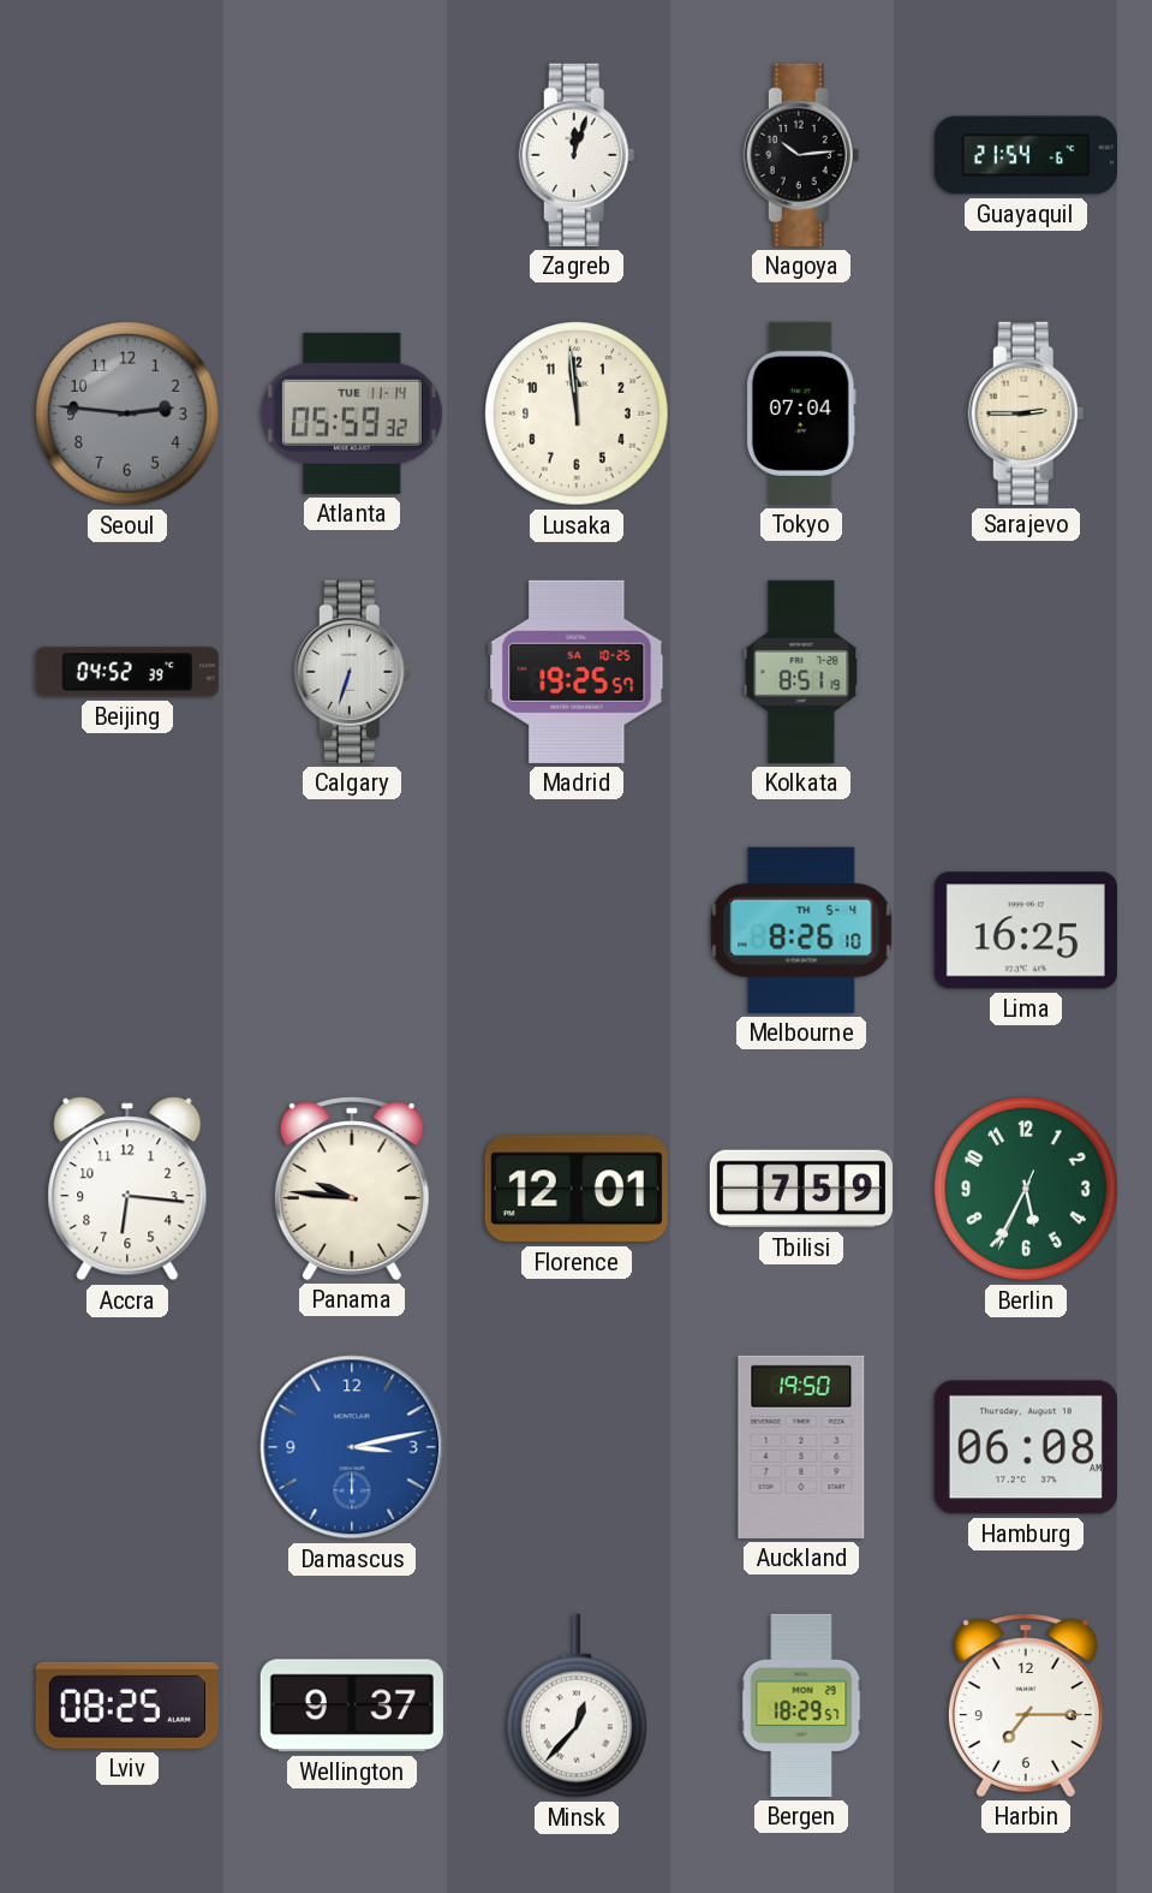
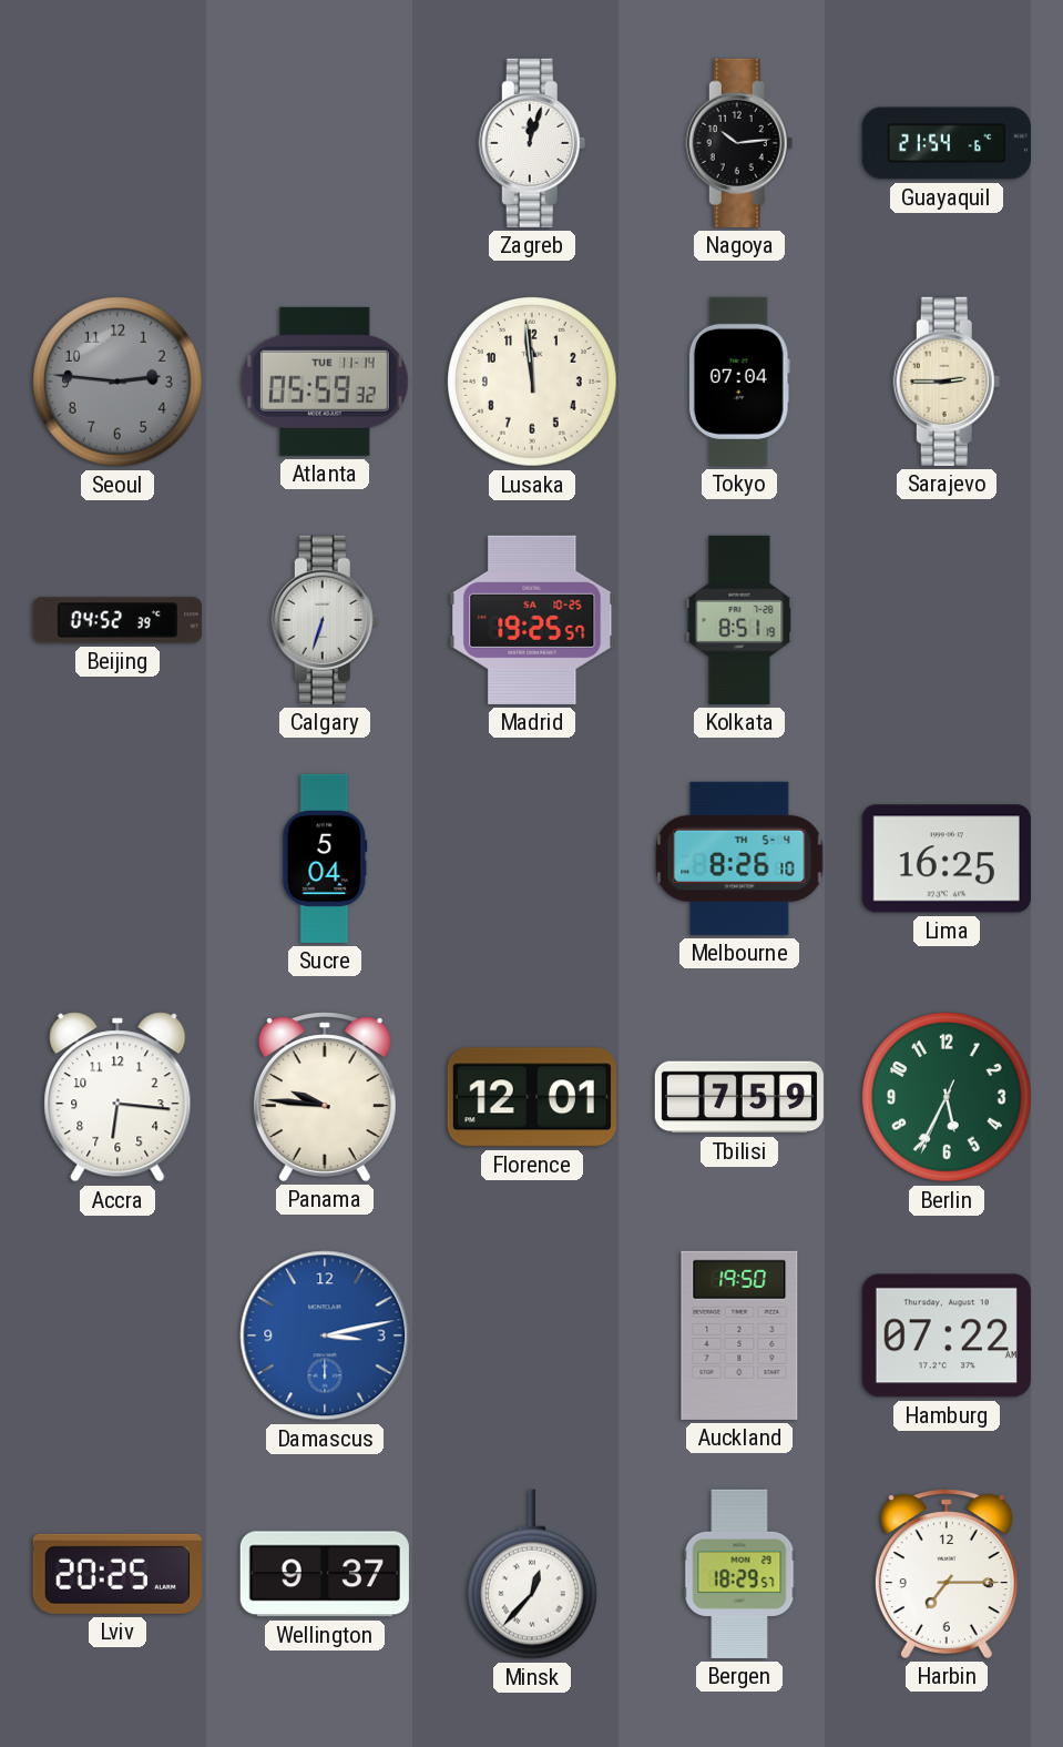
Sucre: none -> 5:04 (325, 859)
Hamburg: 06:08 -> 07:22 (947, 1335)
Lviv: 08:25 -> 20:25 (117, 1574)
